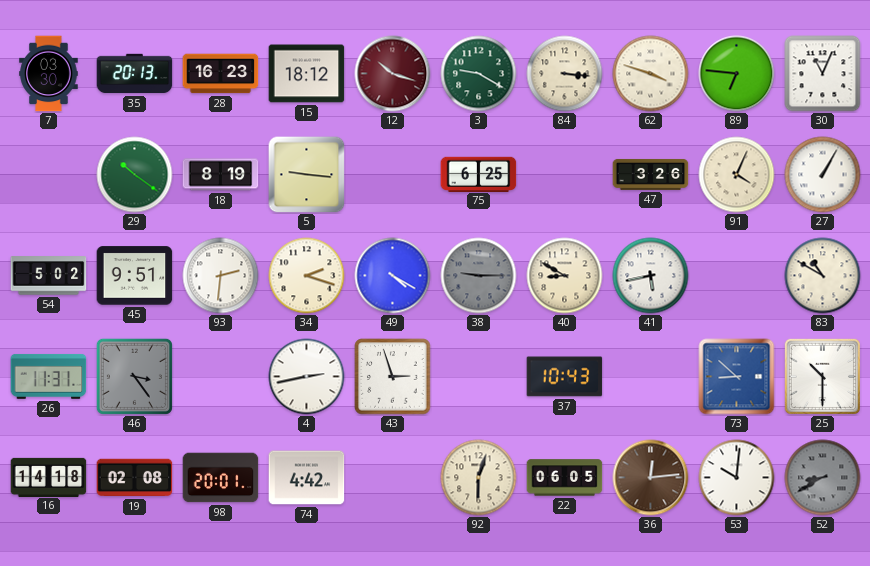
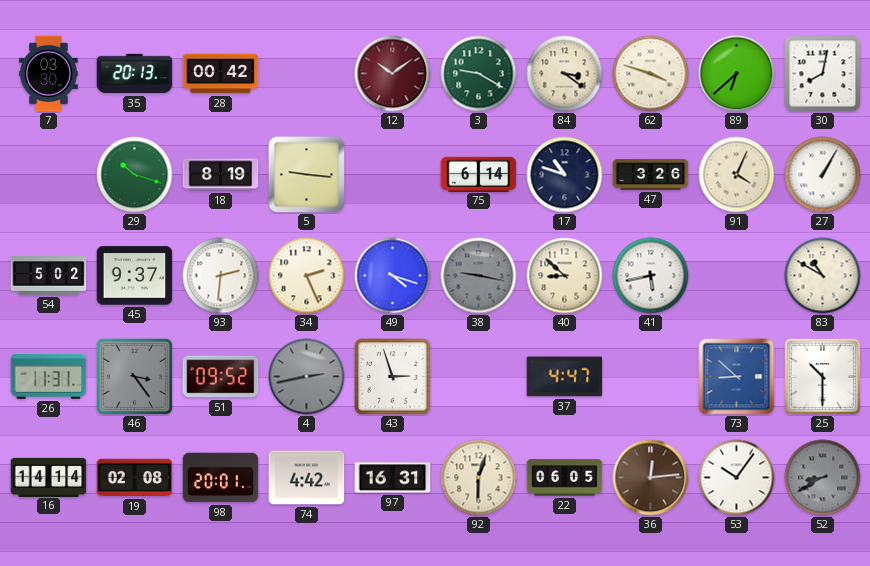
28: 16:23 -> 00:42 (221, 74)
15: 18:12 -> none (307, 74)
12: 10:18 -> 10:09 (393, 74)
84: 3:16 -> 3:21 (565, 74)
89: 6:46 -> 6:38 (737, 74)
30: 11:04 -> 8:02 (823, 74)
29: 10:21 -> 10:18 (135, 175)
75: 6:25 -> 6:14 (479, 174)
17: none -> 10:48 (565, 175)
45: 9:51 -> 9:37 (135, 276)
34: 2:18 -> 2:26 (307, 276)
49: 4:20 -> 4:18 (393, 276)
38: 9:15 -> 9:17 (479, 276)
40: 8:50 -> 8:52 (565, 276)
51: none -> 09:52 (221, 377)
4 dial: white -> grey (307, 377)
37: 10:43 -> 4:47 (565, 377)
16: 14:18 -> 14:14 (49, 477)
97: none -> 16:31 (393, 478)
53: 10:01 -> 10:06 (737, 478)
